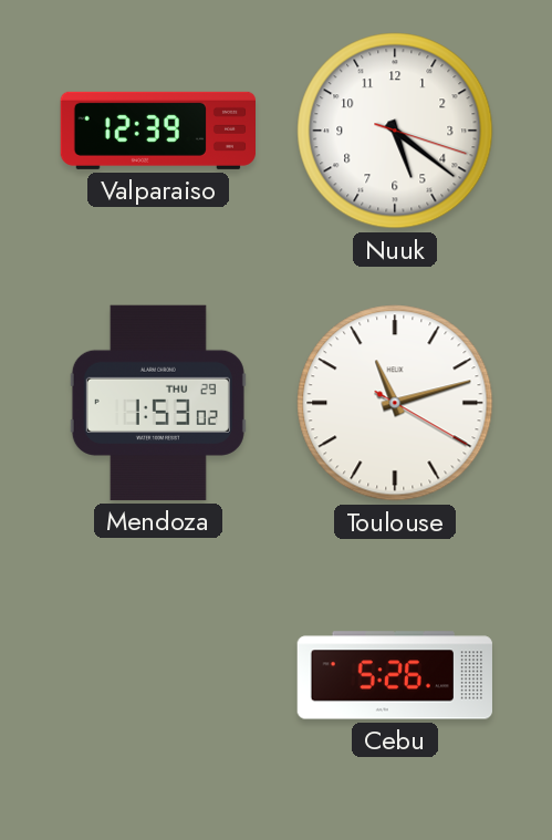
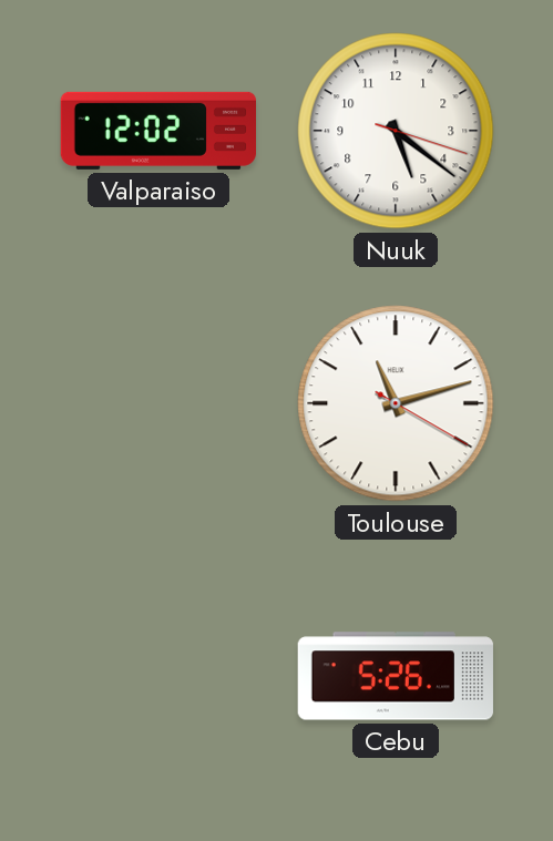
Valparaiso: 12:39 -> 12:02 (157, 131)
Mendoza: 1:53 -> none (158, 403)
